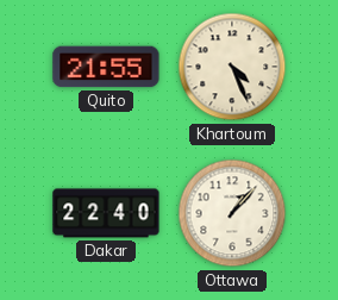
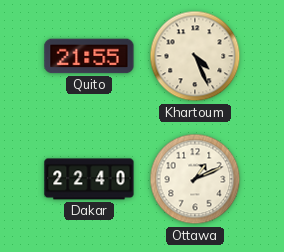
Ottawa: 1:07 -> 1:11 (195, 179)
